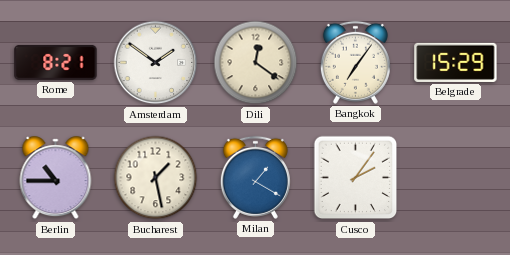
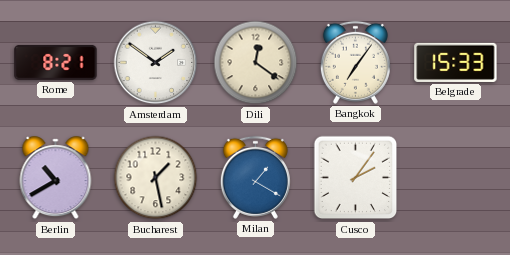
Belgrade: 15:29 -> 15:33 (456, 62)
Berlin: 10:45 -> 10:40 (56, 178)
